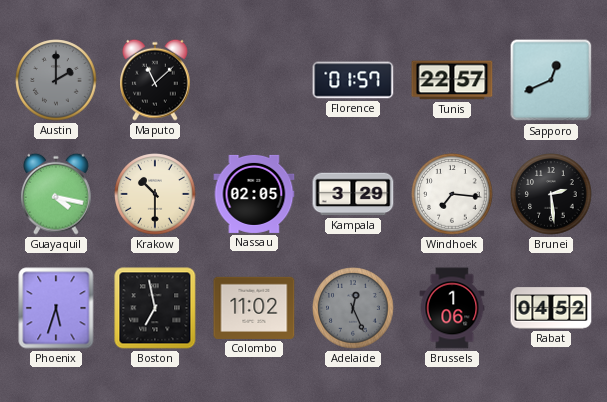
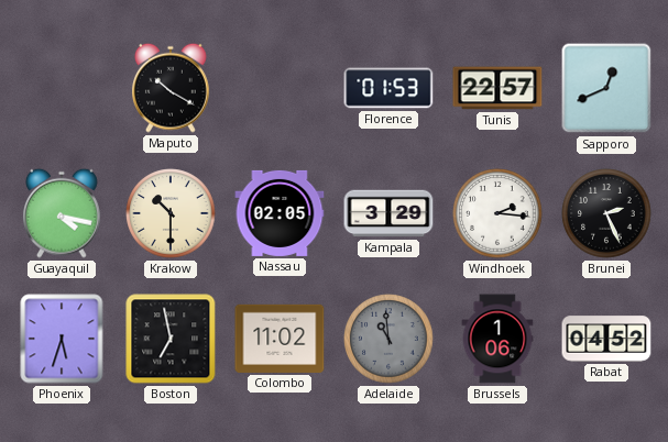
Austin: 2:00 -> none (56, 80)
Maputo: 11:08 -> 10:20 (172, 88)
Florence: 01:57 -> 01:53 (388, 88)
Windhoek: 7:16 -> 2:16 (497, 213)
Brunei: 2:29 -> 2:26 (606, 213)
Adelaide: 12:26 -> 10:59 (388, 339)
